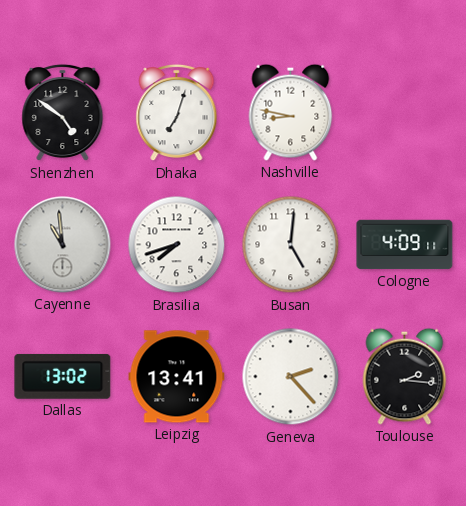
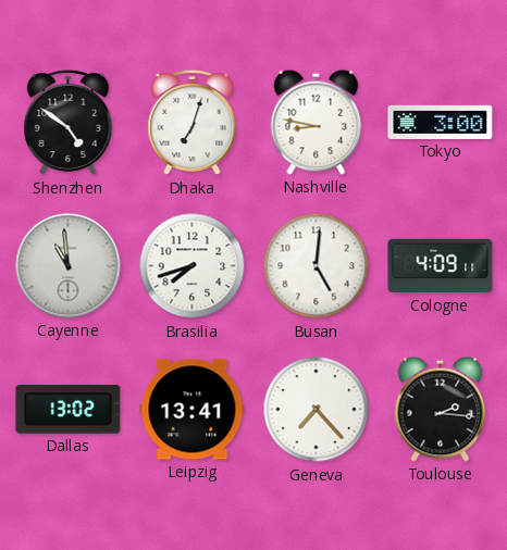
Tokyo: none -> 3:00 (441, 122)
Geneva: 2:23 -> 7:23 (317, 410)
